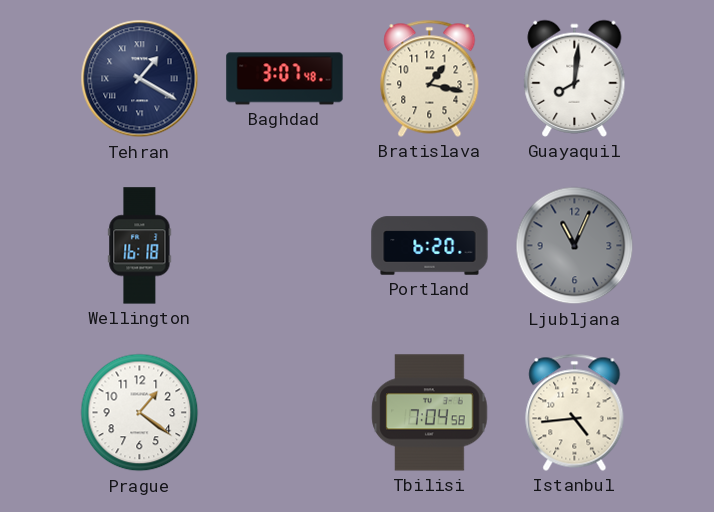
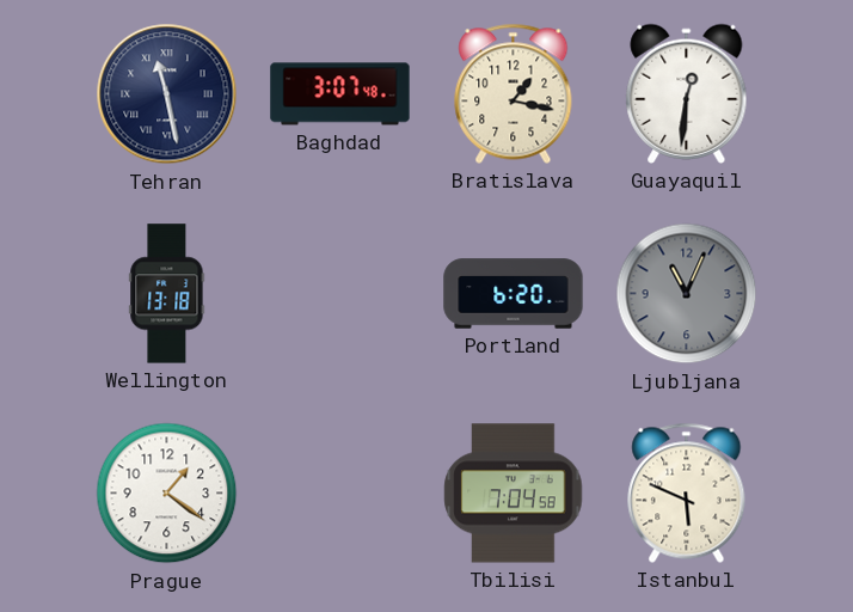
Tehran: 1:20 -> 11:28 (167, 94)
Guayaquil: 8:01 -> 12:31 (687, 93)
Wellington: 16:18 -> 13:18 (167, 294)
Istanbul: 4:44 -> 5:49 (687, 492)
